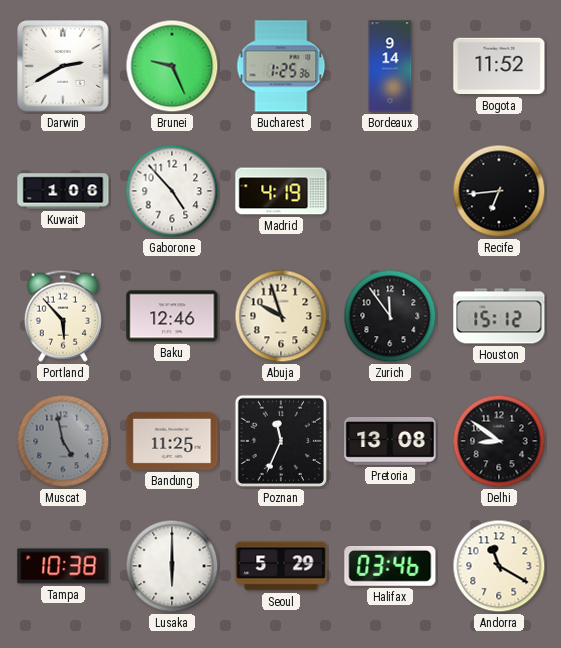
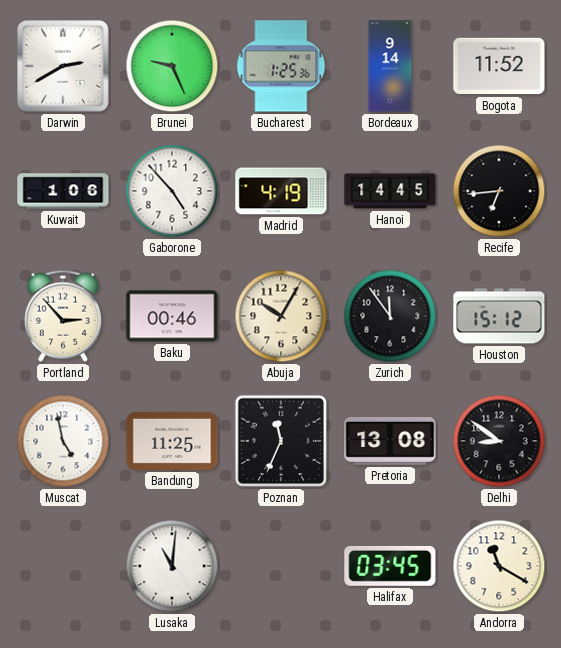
Hanoi: none -> 14:45 (390, 191)
Portland: 5:53 -> 2:53 (63, 316)
Baku: 12:46 -> 00:46 (172, 316)
Abuja: 9:57 -> 10:05 (281, 316)
Muscat dial: grey -> white (63, 441)
Tampa: 10:38 -> none (63, 566)
Lusaka: 6:00 -> 11:01 (172, 566)
Seoul: 5:29 -> none (281, 566)
Halifax: 03:46 -> 03:45 (390, 566)
